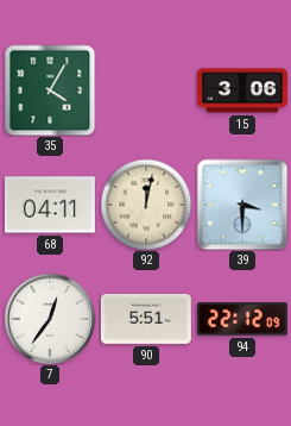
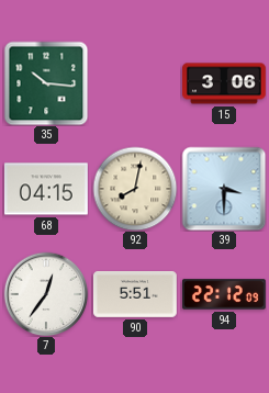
35: 4:05 -> 10:16 (46, 83)
68: 04:11 -> 04:15 (46, 189)
92: 12:02 -> 8:02 (135, 189)
